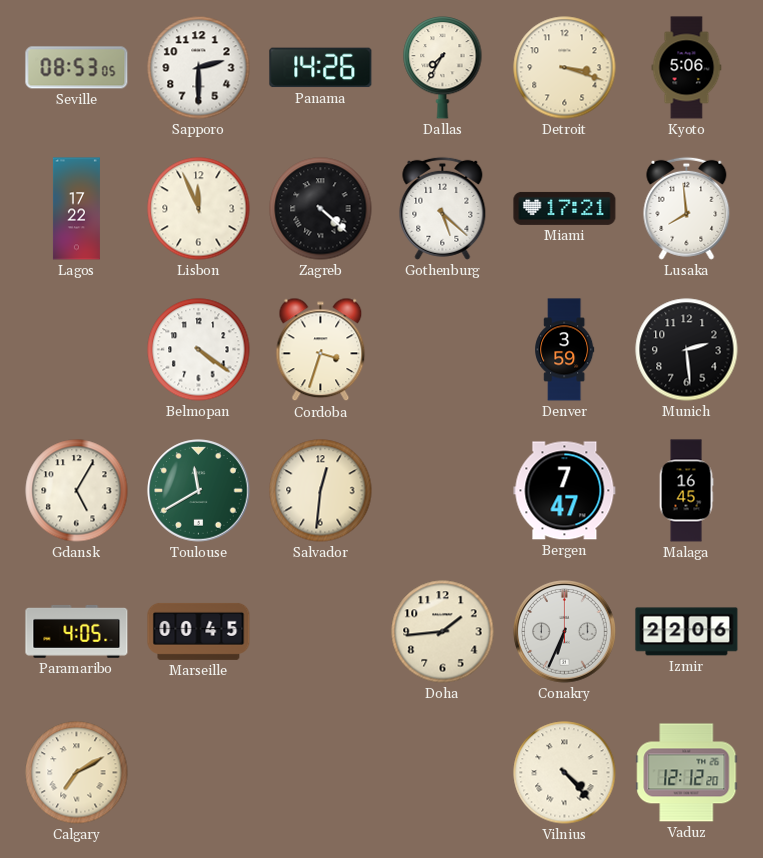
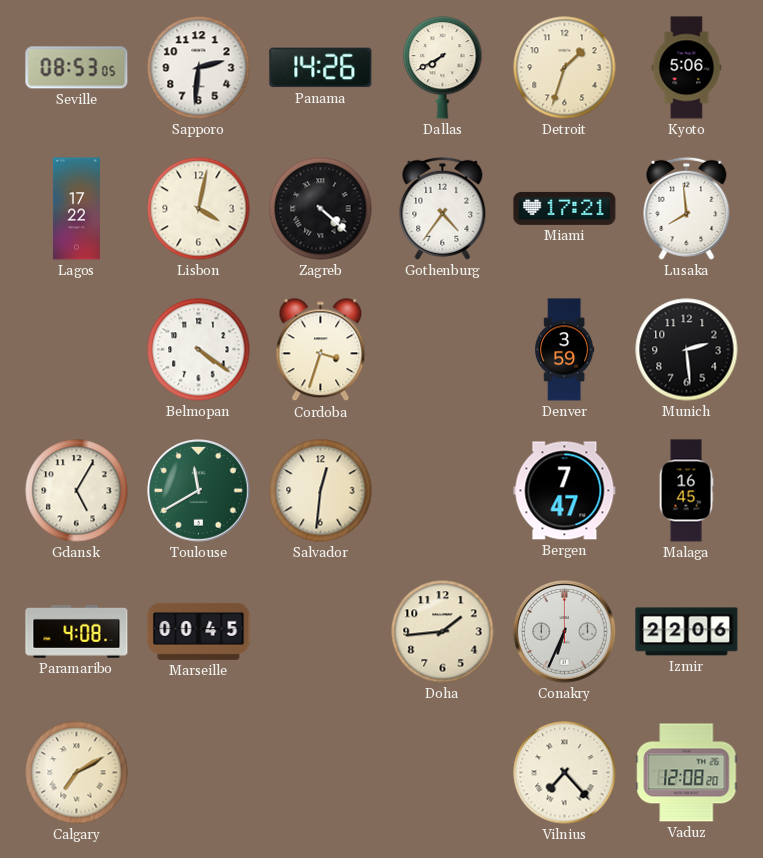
Sapporo: 2:30 -> 2:31 (199, 68)
Dallas: 7:35 -> 7:40 (443, 68)
Detroit: 3:18 -> 1:33 (565, 68)
Lisbon: 11:56 -> 4:02 (199, 209)
Gothenburg: 5:22 -> 4:36 (443, 208)
Paramaribo: 4:05 -> 4:08 (77, 631)
Vilnius: 4:23 -> 7:23 (565, 773)
Vaduz: 12:12 -> 12:08 (687, 773)
